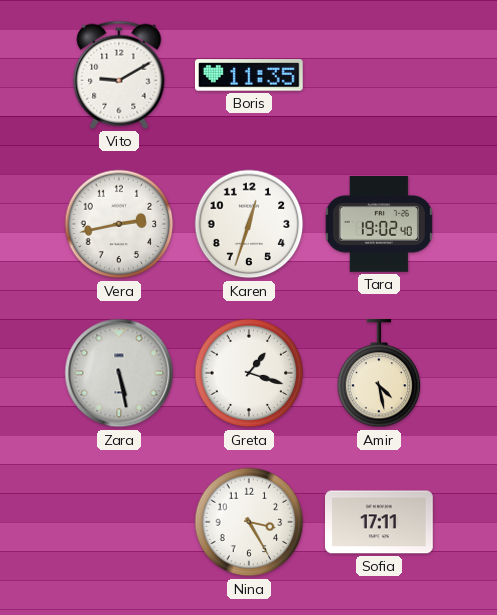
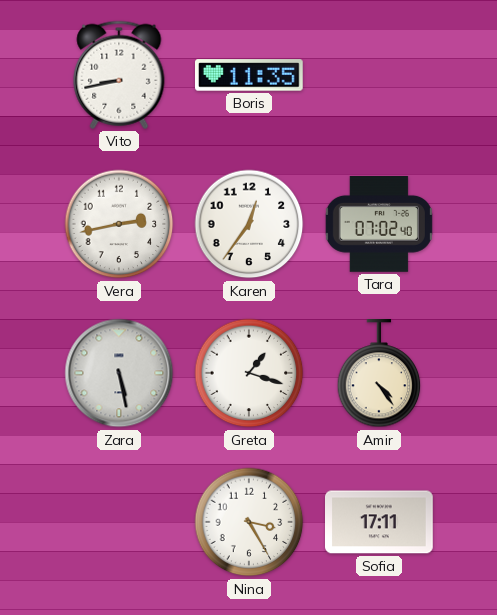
Vito: 9:10 -> 8:43 (119, 75)
Karen: 12:33 -> 12:36 (249, 224)
Tara: 19:02 -> 07:02 (379, 225)
Amir: 4:28 -> 4:24 (379, 374)
